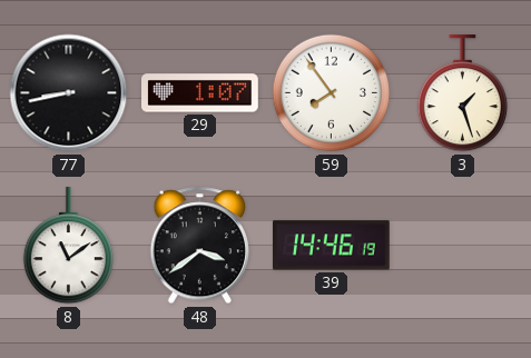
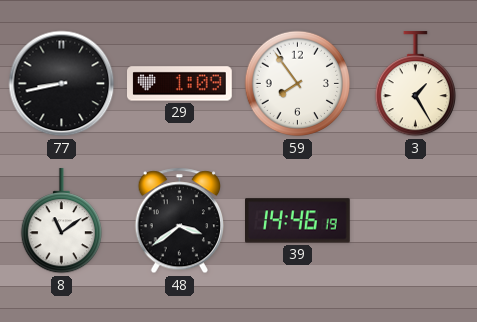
29: 1:07 -> 1:09 (180, 84)
3: 1:27 -> 1:25 (415, 85)
